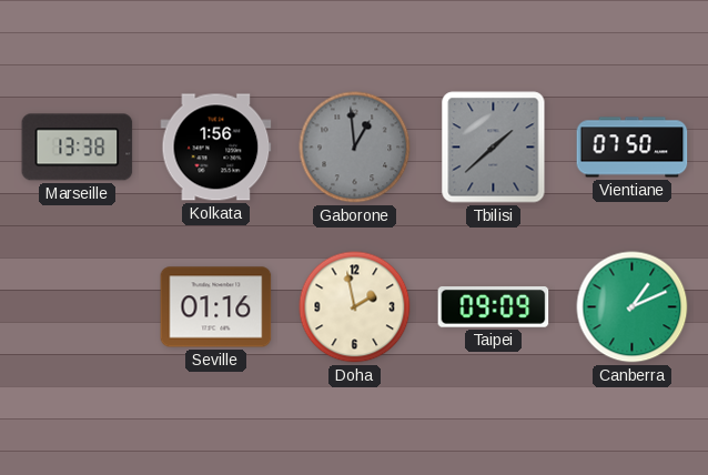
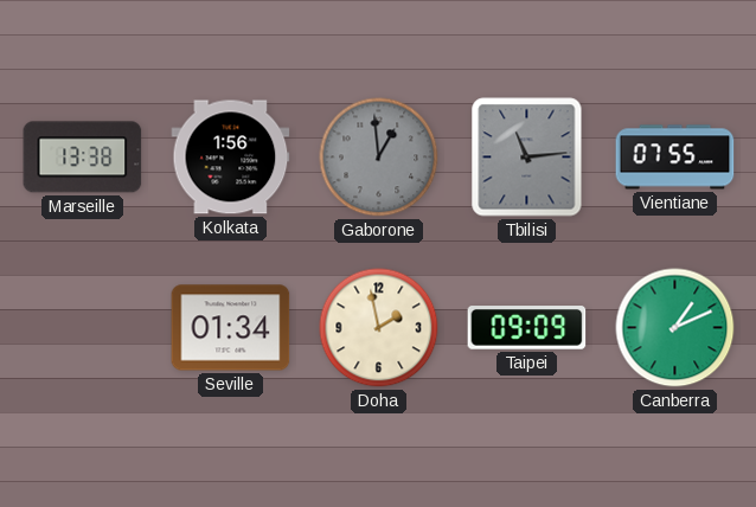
Tbilisi: 1:38 -> 11:14 (527, 158)
Vientiane: 07:50 -> 07:55 (675, 158)
Seville: 01:16 -> 01:34 (231, 328)
